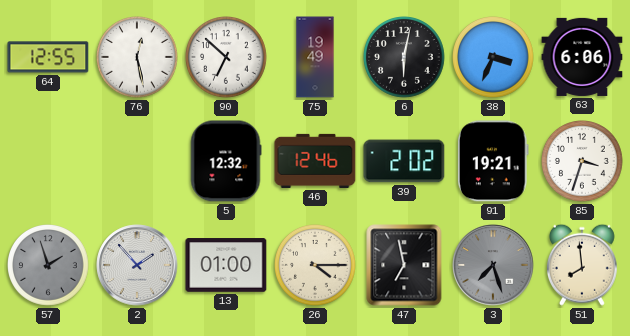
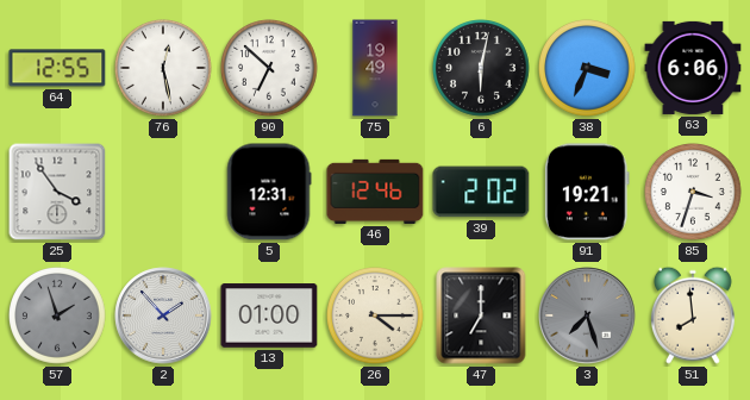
25: none -> 3:54 (57, 192)
5: 12:32 -> 12:31 (269, 192)
47: 6:58 -> 7:00 (481, 315)
